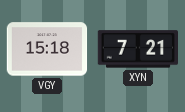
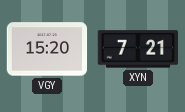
VGY: 15:18 -> 15:20 (47, 49)
